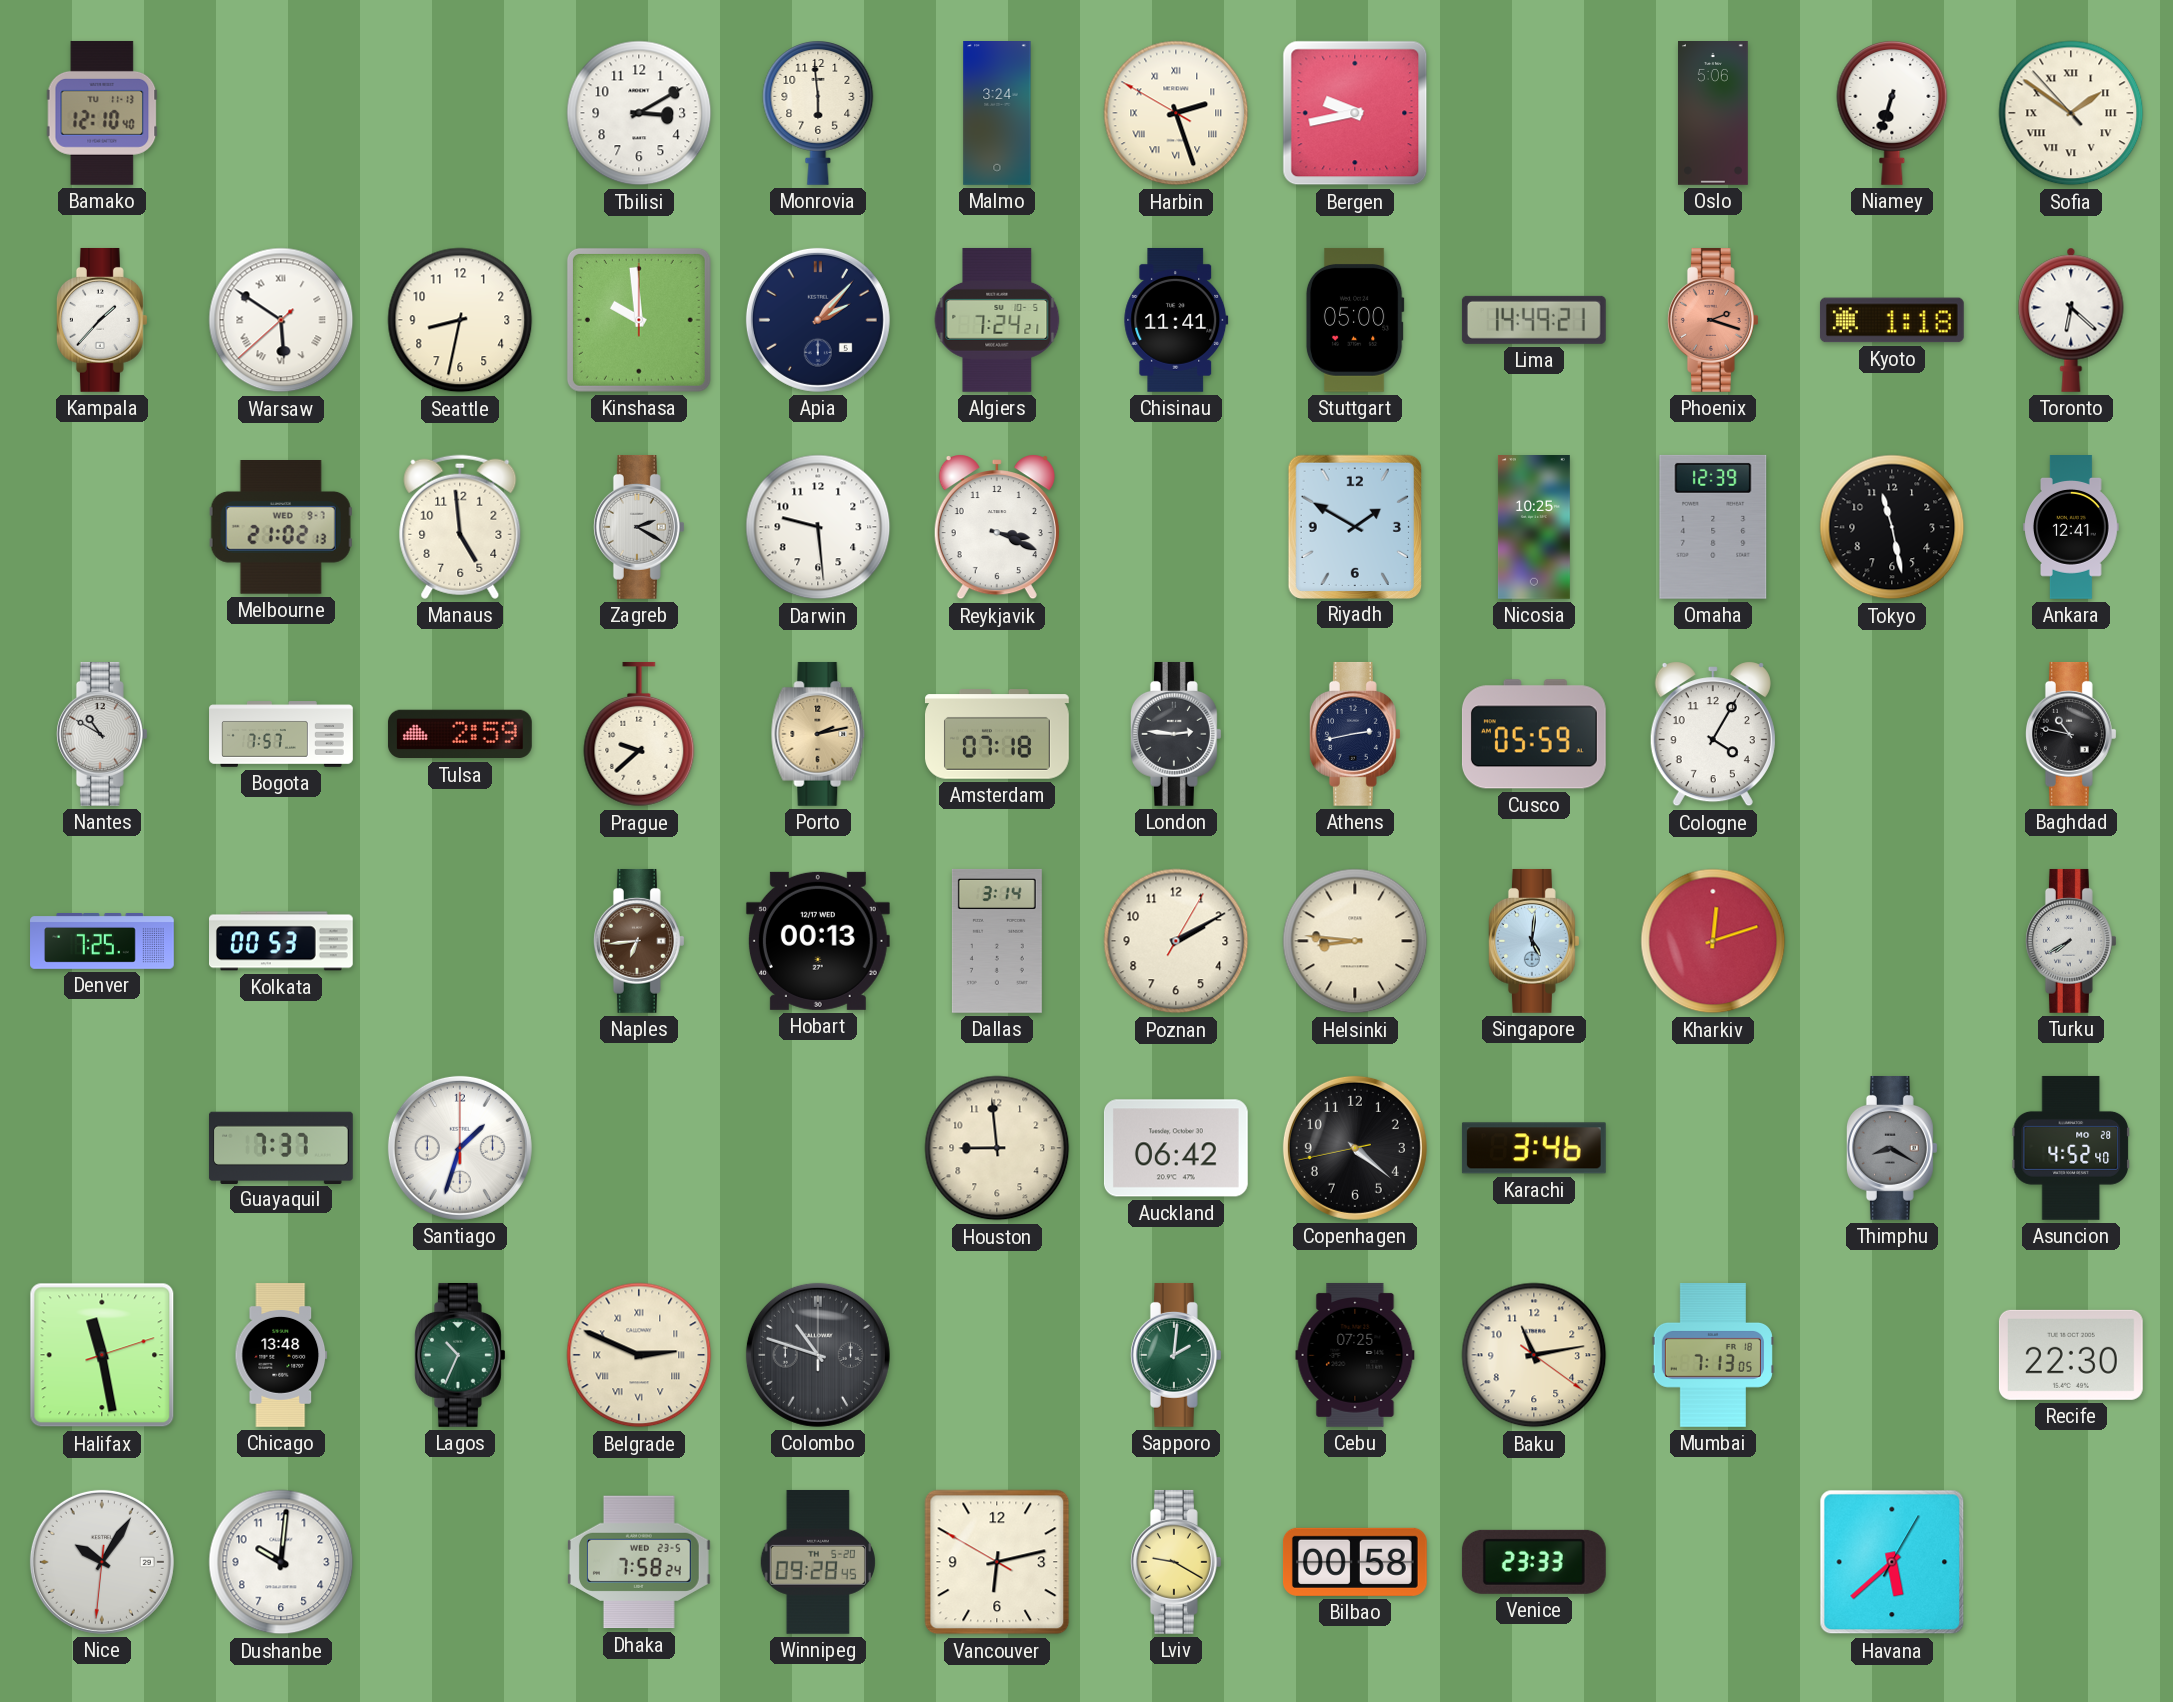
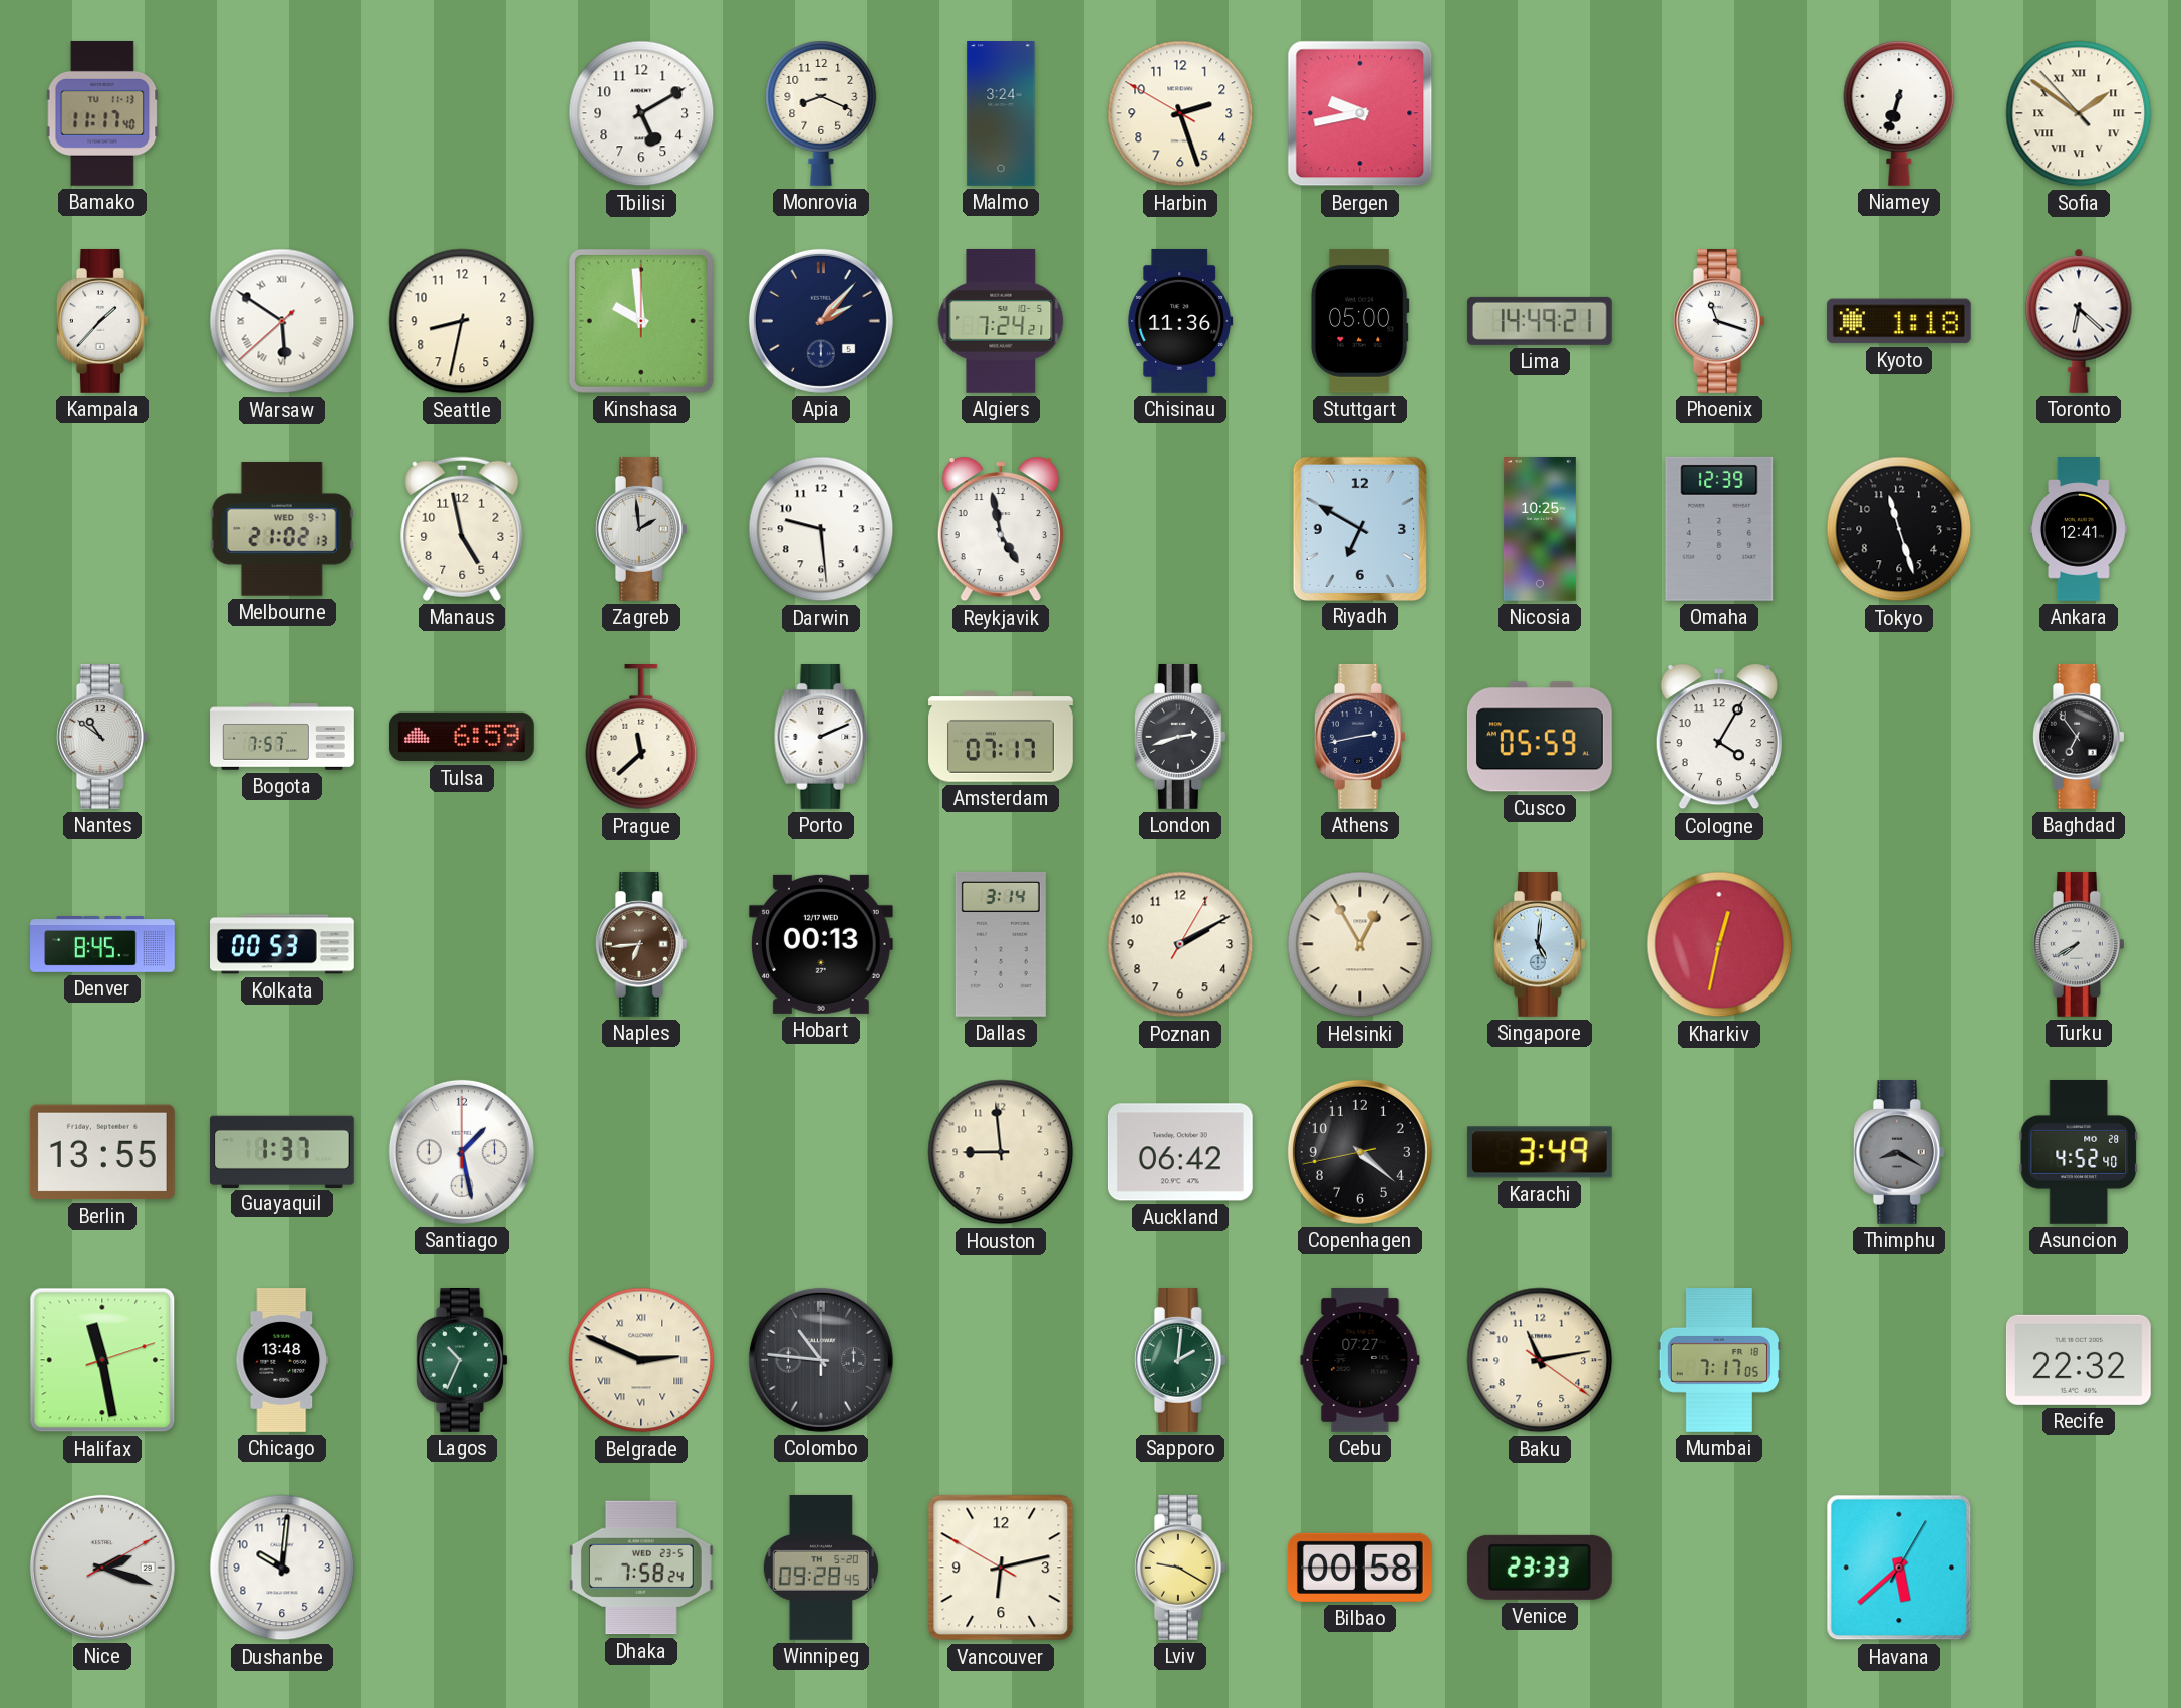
Bamako: 12:10 -> 11:17 (102, 113)
Tbilisi: 3:10 -> 5:10 (641, 113)
Monrovia: 5:59 -> 8:19 (821, 113)
Harbin numerals: Roman -> Arabic (1180, 113)
Oslo: 5:06 -> none (1714, 114)
Chisinau: 11:41 -> 11:36 (1180, 321)
Phoenix: 2:18 -> 11:18 (1719, 321)
Phoenix dial: salmon -> white (1719, 321)
Manaus: 4:59 -> 4:58 (462, 529)
Zagreb: 2:20 -> 1:59 (641, 529)
Reykjavik: 3:19 -> 4:58 (1001, 529)
Riyadh: 1:50 -> 6:50 (1360, 528)
Tokyo: 11:28 -> 11:27 (1899, 529)
Nantes: 10:50 -> 10:51 (102, 737)
Tulsa: 2:59 -> 6:59 (462, 737)
Prague: 9:38 -> 11:38 (641, 737)
Porto: 2:13 -> 2:11 (821, 737)
Porto dial: champagne -> white (821, 737)
Amsterdam: 07:18 -> 07:17 (1002, 737)
London: 2:46 -> 2:42 (1180, 737)
Baghdad: 10:47 -> 6:54 (2079, 737)
Denver: 7:25 -> 8:45 (102, 945)
Helsinki: 8:46 -> 12:55 (1360, 944)
Kharkiv: 12:12 -> 12:32 (1719, 944)
Berlin: none -> 13:55 (102, 1152)
Guayaquil: 7:37 -> 1:37 (282, 1151)
Santiago: 1:33 -> 1:28 (462, 1152)
Karachi: 3:46 -> 3:49 (1540, 1152)
Colombo: 10:48 -> 10:46 (821, 1360)
Cebu: 07:25 -> 07:27 (1360, 1360)
Mumbai: 7:13 -> 7:17 (1719, 1361)
Recife: 22:30 -> 22:32 (2079, 1360)
Nice: 10:05 -> 2:18 (102, 1568)
